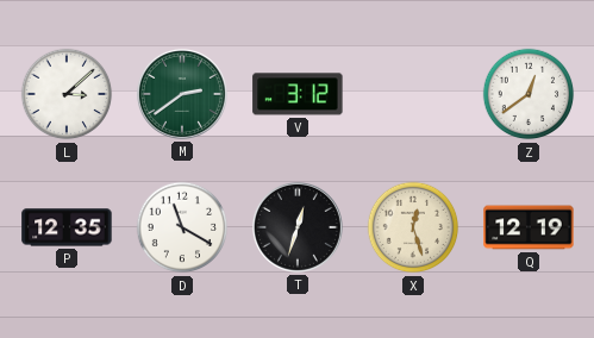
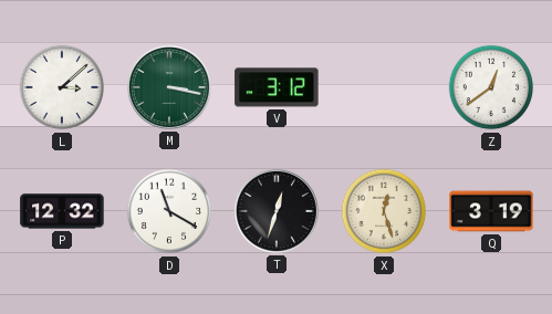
M: 2:39 -> 3:17 (169, 87)
P: 12:35 -> 12:32 (62, 211)
Q: 12:19 -> 3:19 (491, 211)
